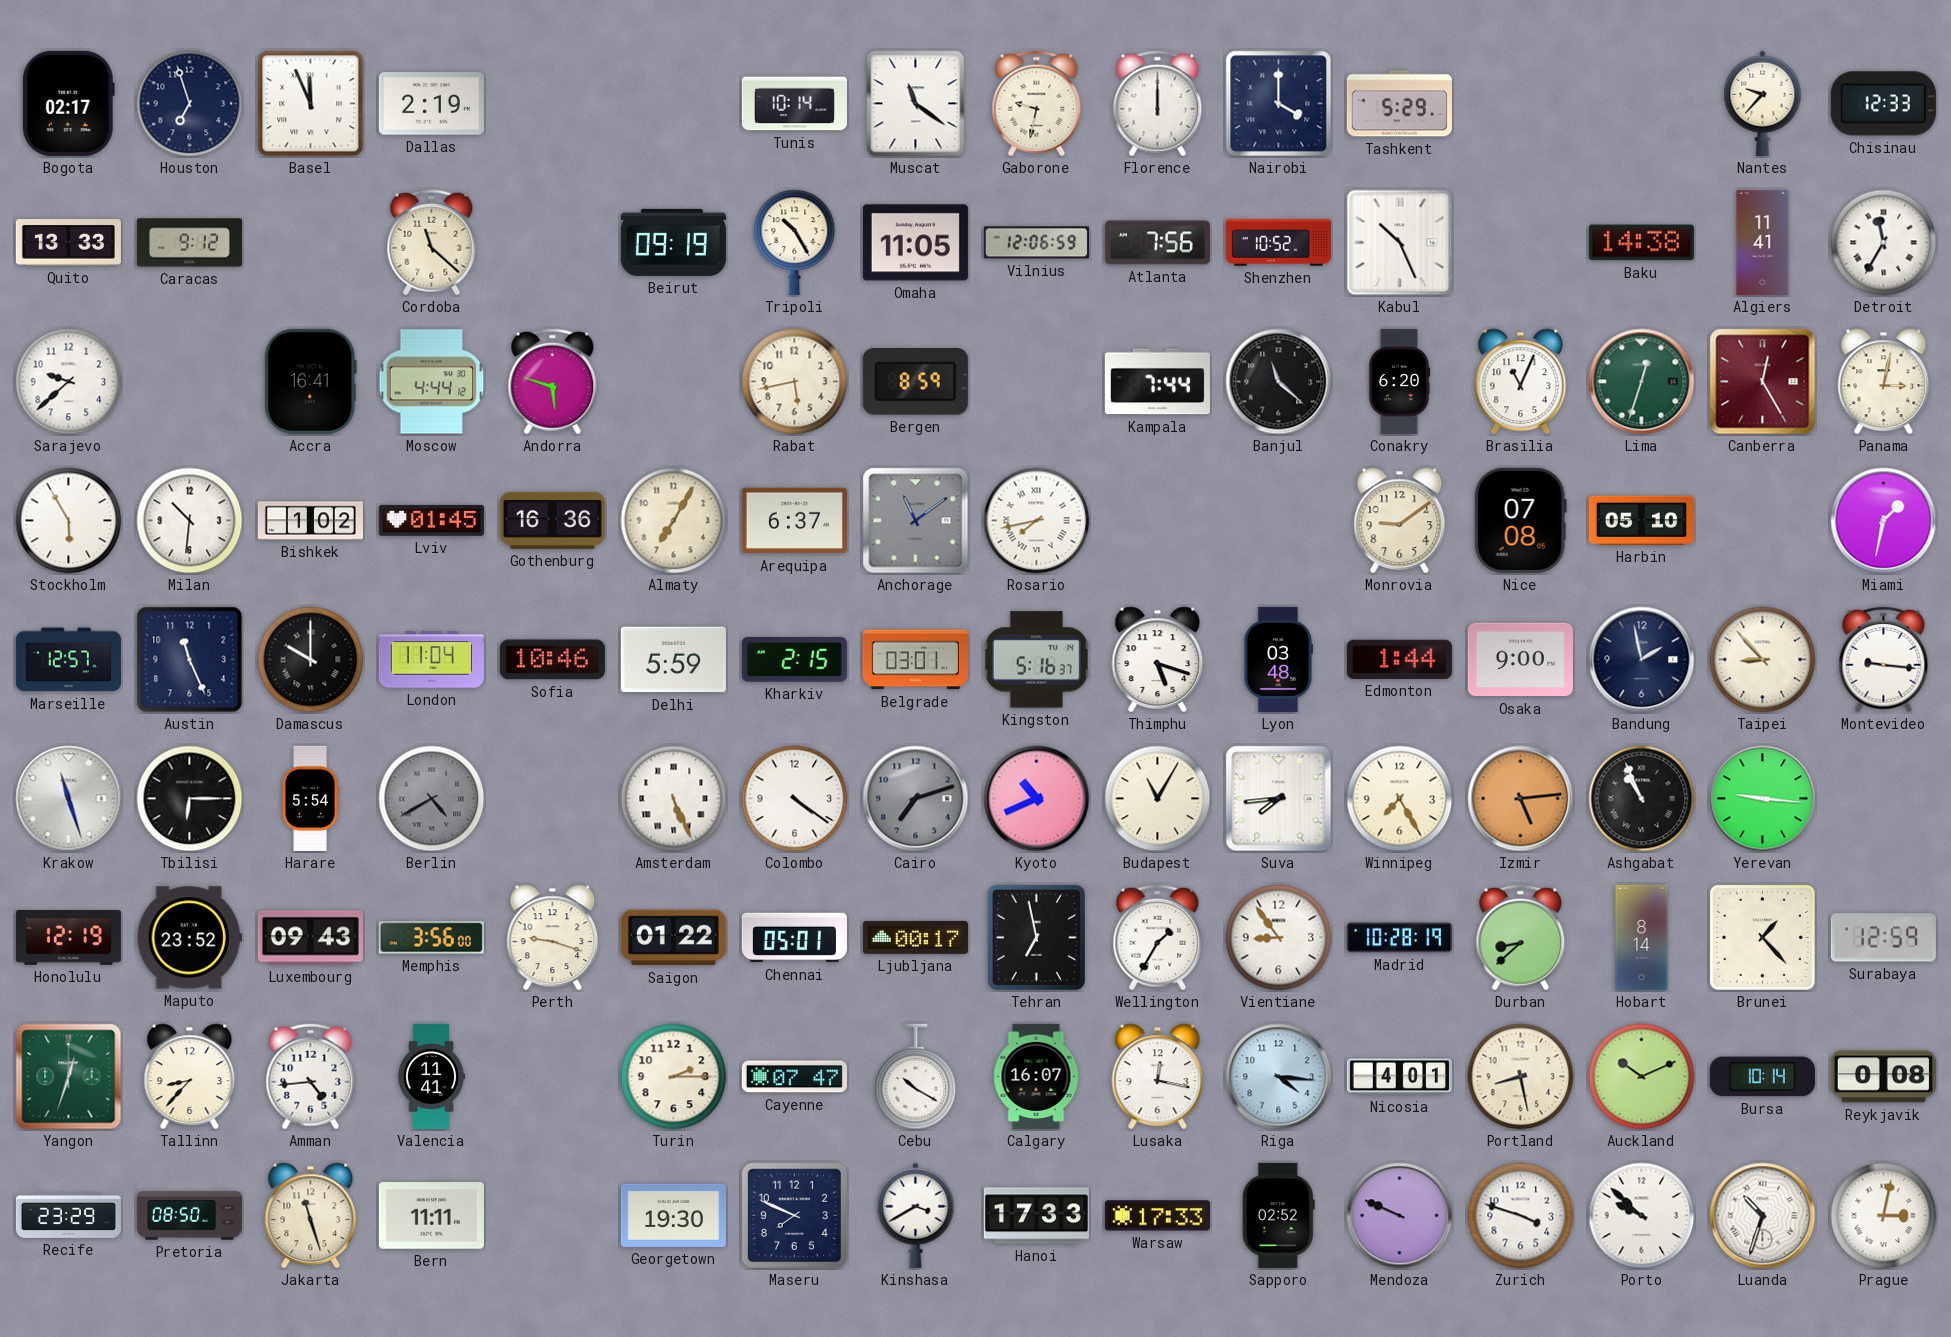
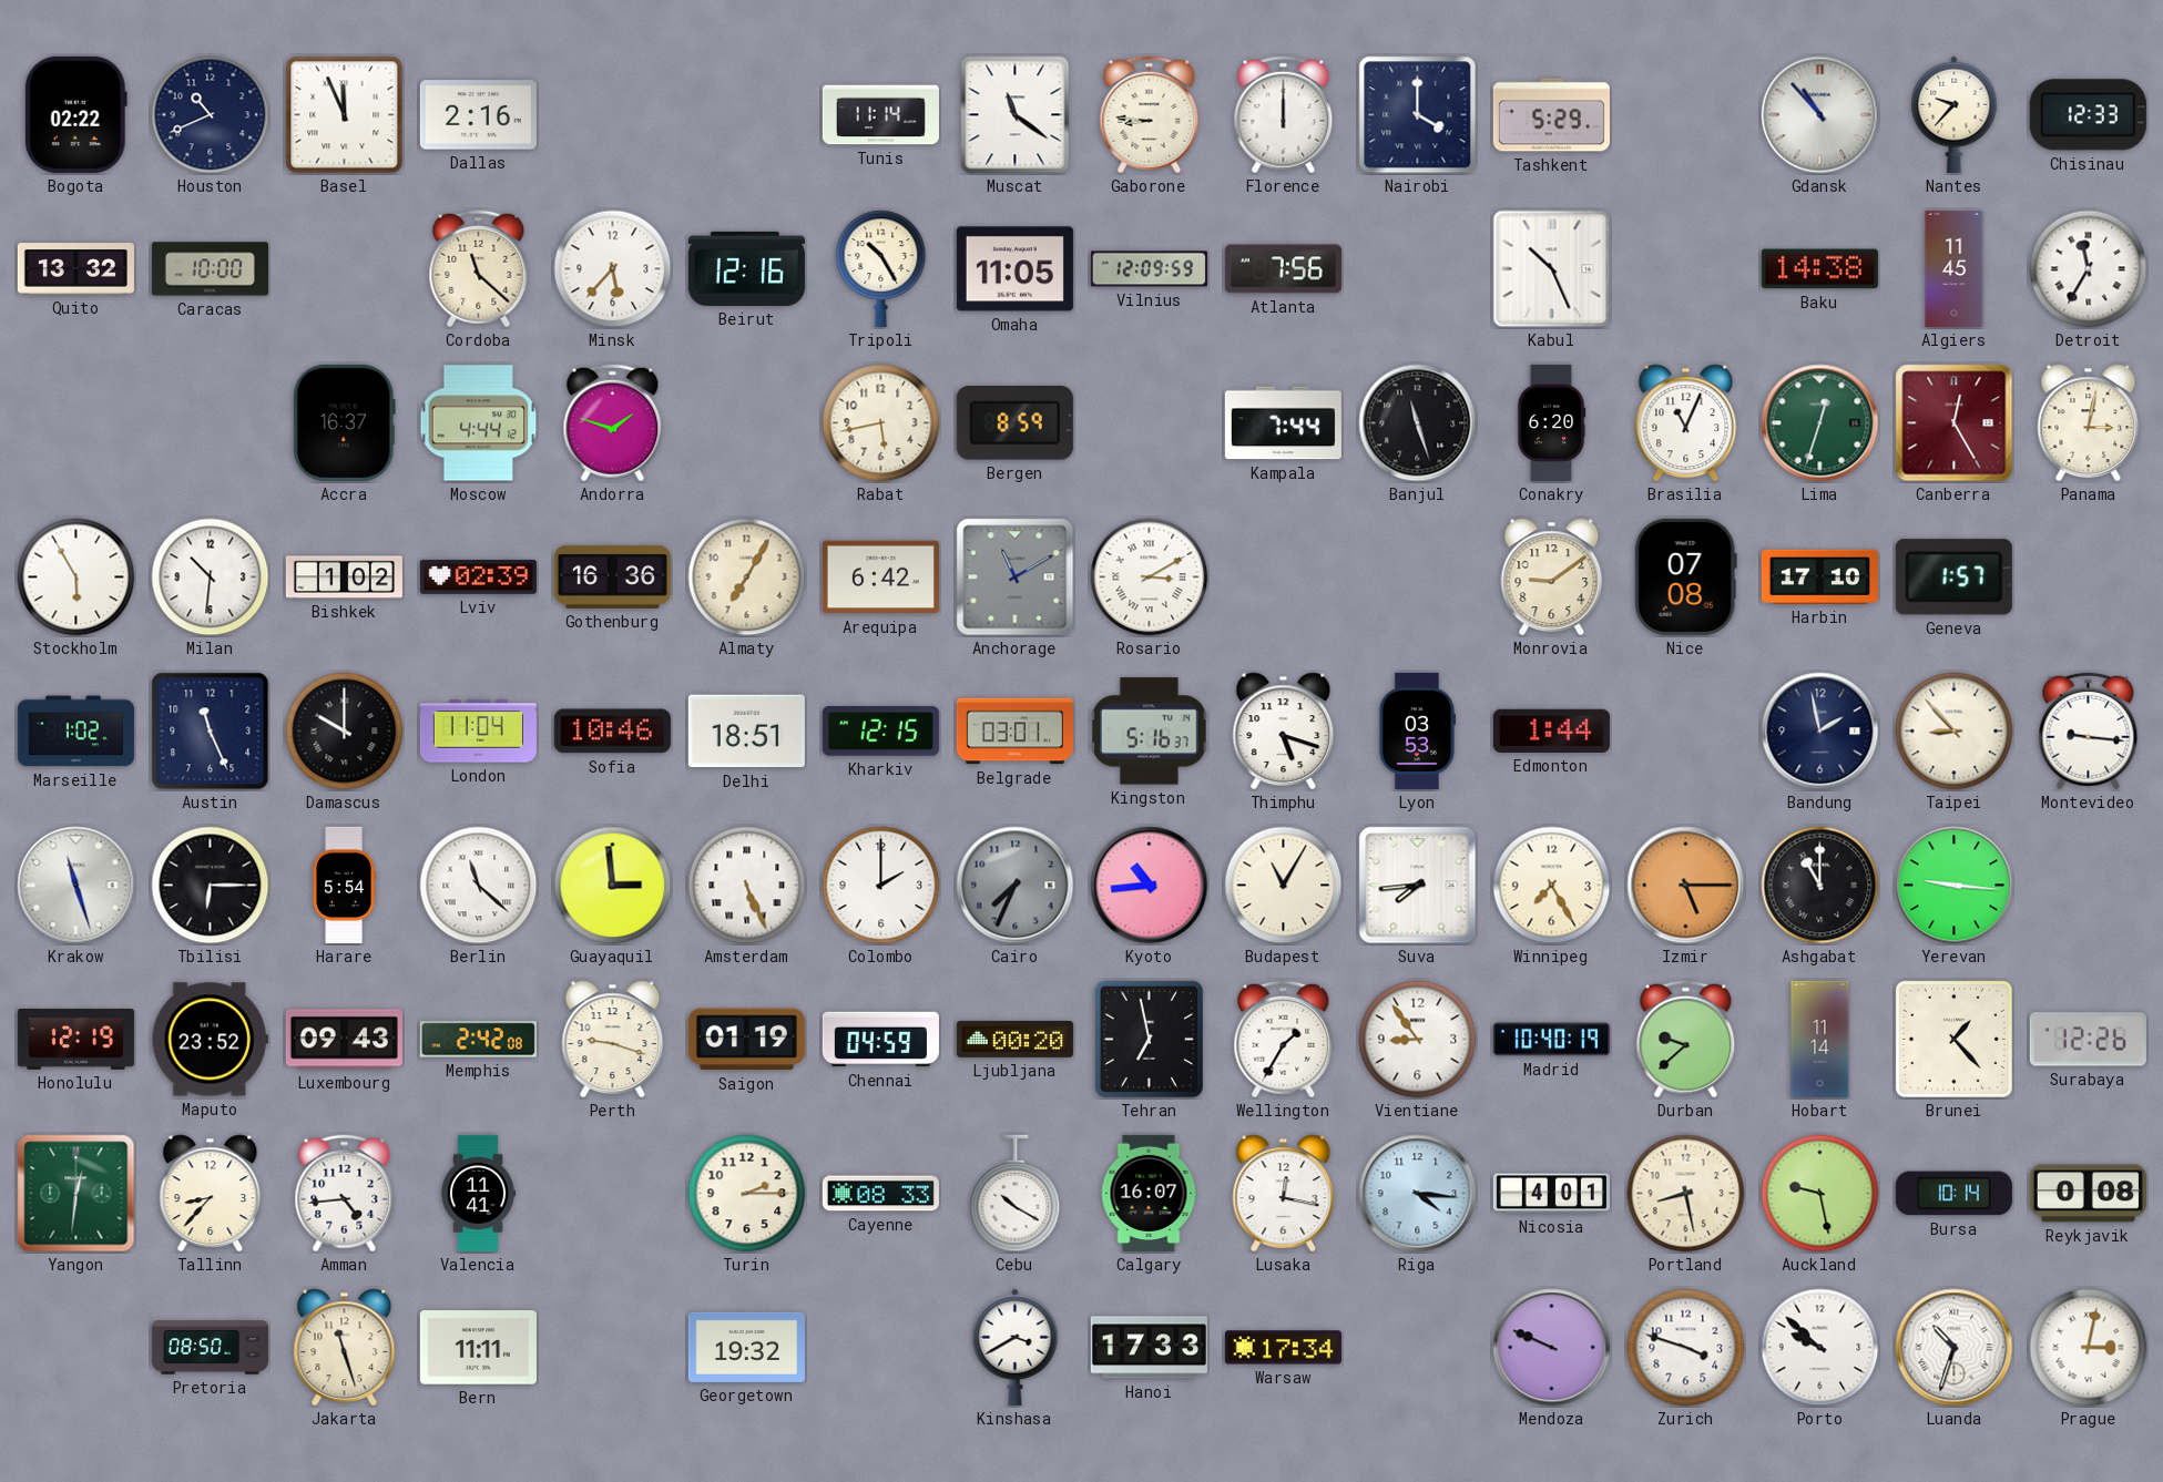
Bogota: 02:17 -> 02:22 (75, 114)
Houston: 6:57 -> 10:41 (211, 115)
Dallas: 2:19 -> 2:16 (478, 115)
Tunis: 10:14 -> 11:14 (880, 115)
Gaborone: 9:32 -> 8:46 (1150, 115)
Gdansk: none -> 10:53 (1820, 115)
Quito: 13:33 -> 13:32 (75, 269)
Caracas: 9:12 -> 10:00 (210, 269)
Minsk: none -> 5:37 (613, 269)
Beirut: 09:19 -> 12:16 (746, 268)
Vilnius: 12:06 -> 12:09 (1149, 269)
Shenzhen: 10:52 -> none (1278, 243)
Algiers: 11:41 -> 11:45 (1955, 268)
Sarajevo: 9:38 -> none (69, 382)
Accra: 16:41 -> 16:37 (344, 422)
Andorra: 5:48 -> 1:48 (613, 423)
Banjul: 11:22 -> 11:27 (1418, 423)
Lviv: 01:45 -> 02:39 (478, 576)
Arequipa: 6:37 -> 6:42 (880, 578)
Anchorage: 11:09 -> 11:10 (1016, 578)
Rosario: 7:43 -> 3:10 (1150, 578)
Harbin: 05:10 -> 17:10 (1819, 576)
Geneva: none -> 1:57 (1953, 578)
Miami: 1:32 -> none (1884, 521)
Marseille: 12:57 -> 1:02 (75, 732)
Delhi: 5:59 -> 18:51 (746, 732)
Kharkiv: 2:15 -> 12:15 (880, 732)
Lyon: 03:48 -> 03:53 (1416, 730)
Osaka: 9:00 -> none (1520, 660)
Berlin: 4:40 -> 11:22 (479, 886)
Berlin dial: grey -> white (479, 886)
Guayaquil: none -> 2:59 (613, 886)
Colombo: 4:21 -> 2:00 (881, 886)
Cairo: 7:12 -> 7:34 (1016, 886)
Kyoto: 10:41 -> 10:44 (1150, 886)
Izmir: 5:14 -> 5:15 (1686, 886)
Ashgabat: 10:56 -> 11:00 (1820, 886)
Memphis: 3:56 -> 2:42 (478, 1040)
Saigon: 01:22 -> 01:19 (746, 1040)
Chennai: 05:01 -> 04:59 (880, 1040)
Ljubljana: 00:17 -> 00:20 (1014, 1039)
Madrid: 10:28 -> 10:40 (1551, 1040)
Durban: 8:38 -> 9:38 (1686, 1040)
Hobart: 8:14 -> 11:14 (1820, 1039)
Surabaya: 12:59 -> 12:26 (2088, 1040)
Yangon: 12:33 -> 12:31 (76, 1194)
Cayenne: 07:47 -> 08:33 (880, 1194)
Auckland: 10:11 -> 9:28 (1820, 1194)
Recife: 23:29 -> none (68, 1215)
Georgetown: 19:30 -> 19:32 (746, 1347)
Maseru: 7:49 -> none (795, 1216)
Warsaw: 17:33 -> 17:34 (1283, 1348)
Sapporo: 02:52 -> none (1278, 1215)
